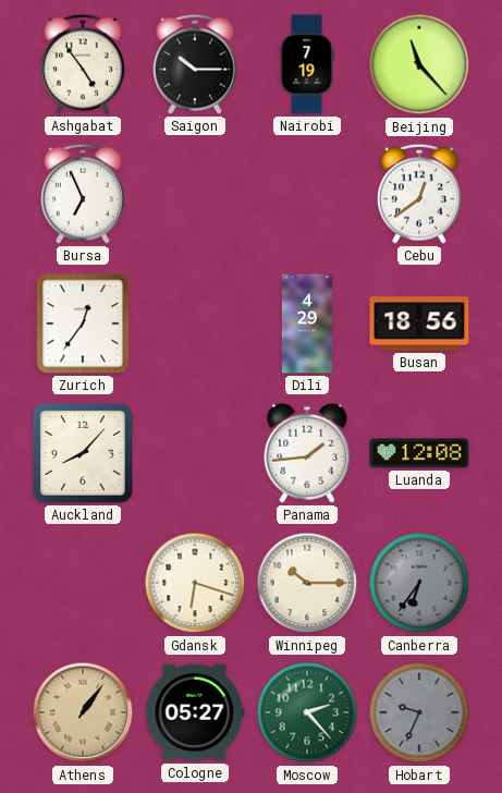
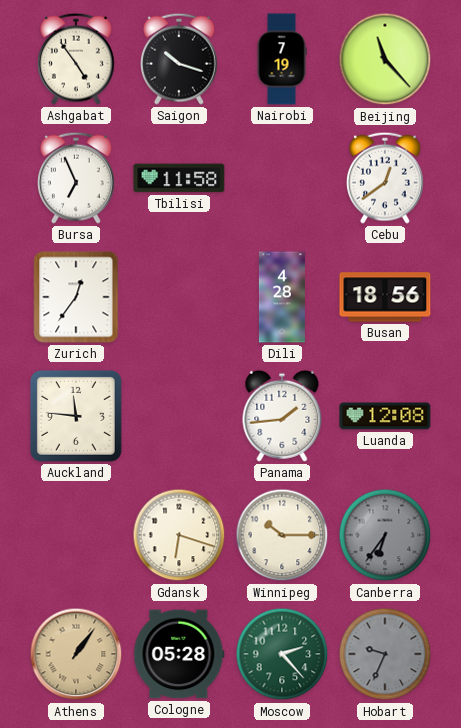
Saigon: 10:15 -> 10:18 (180, 59)
Tbilisi: none -> 11:58 (179, 178)
Dili: 4:29 -> 4:28 (282, 297)
Auckland: 8:07 -> 11:46 (76, 416)
Cologne: 05:27 -> 05:28 (179, 654)
